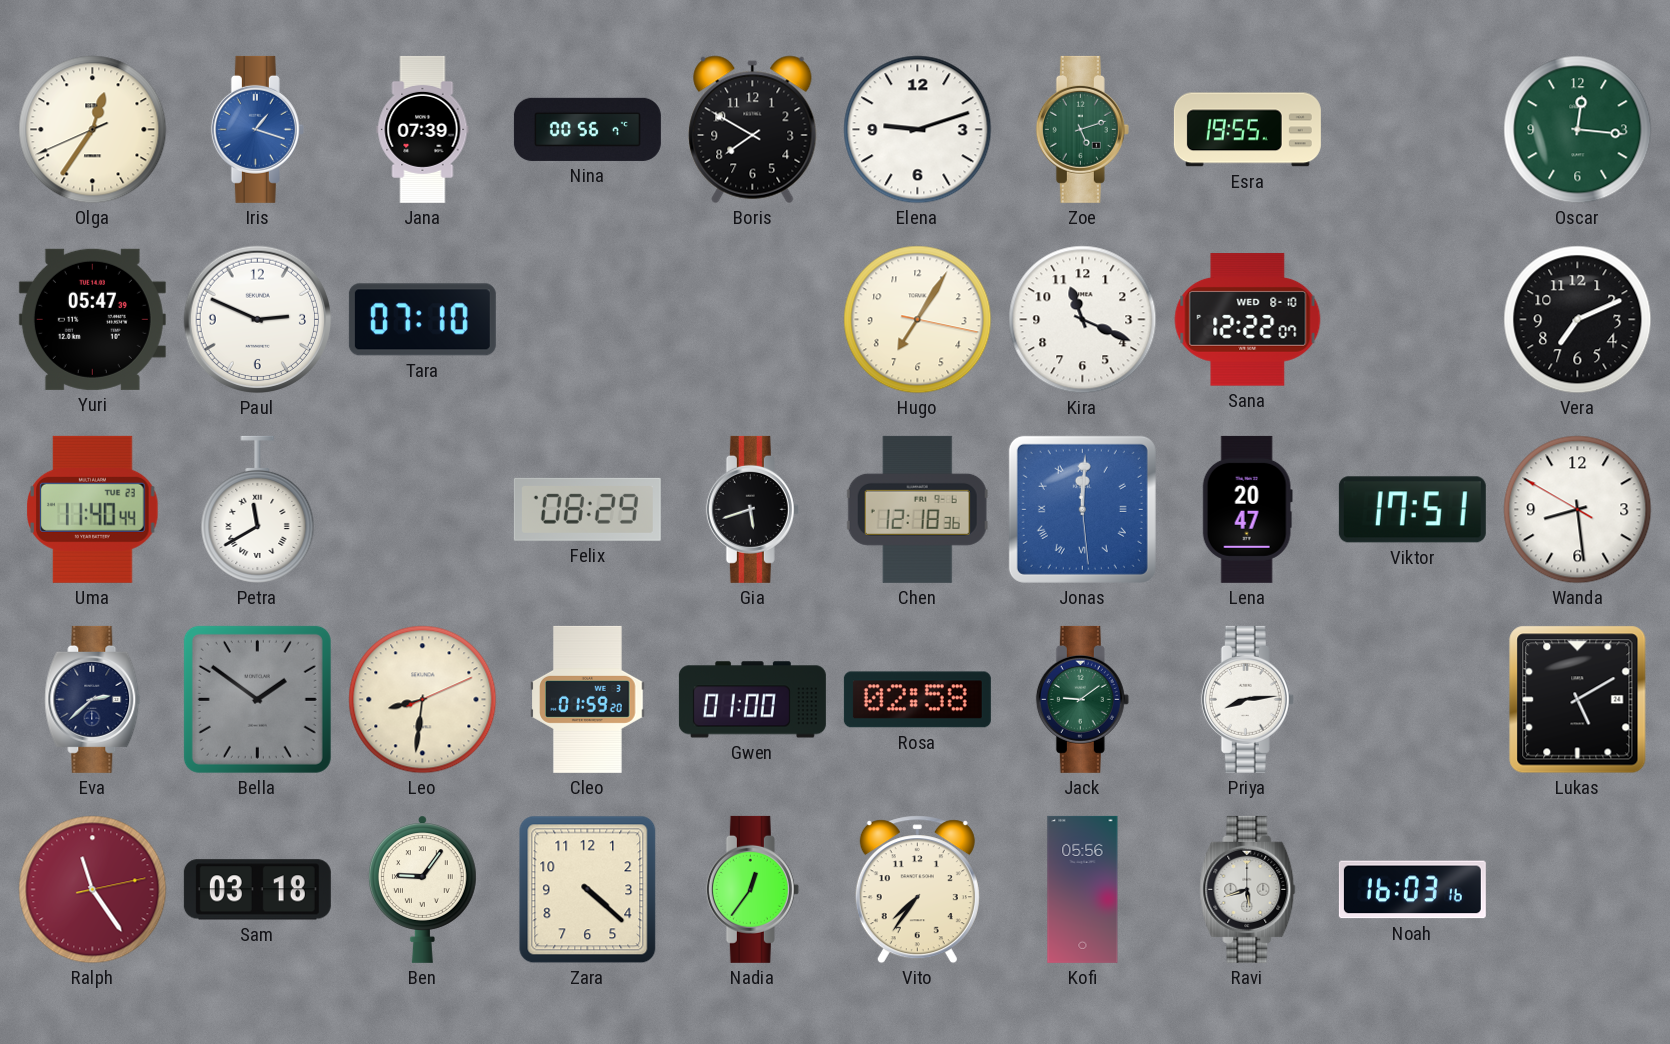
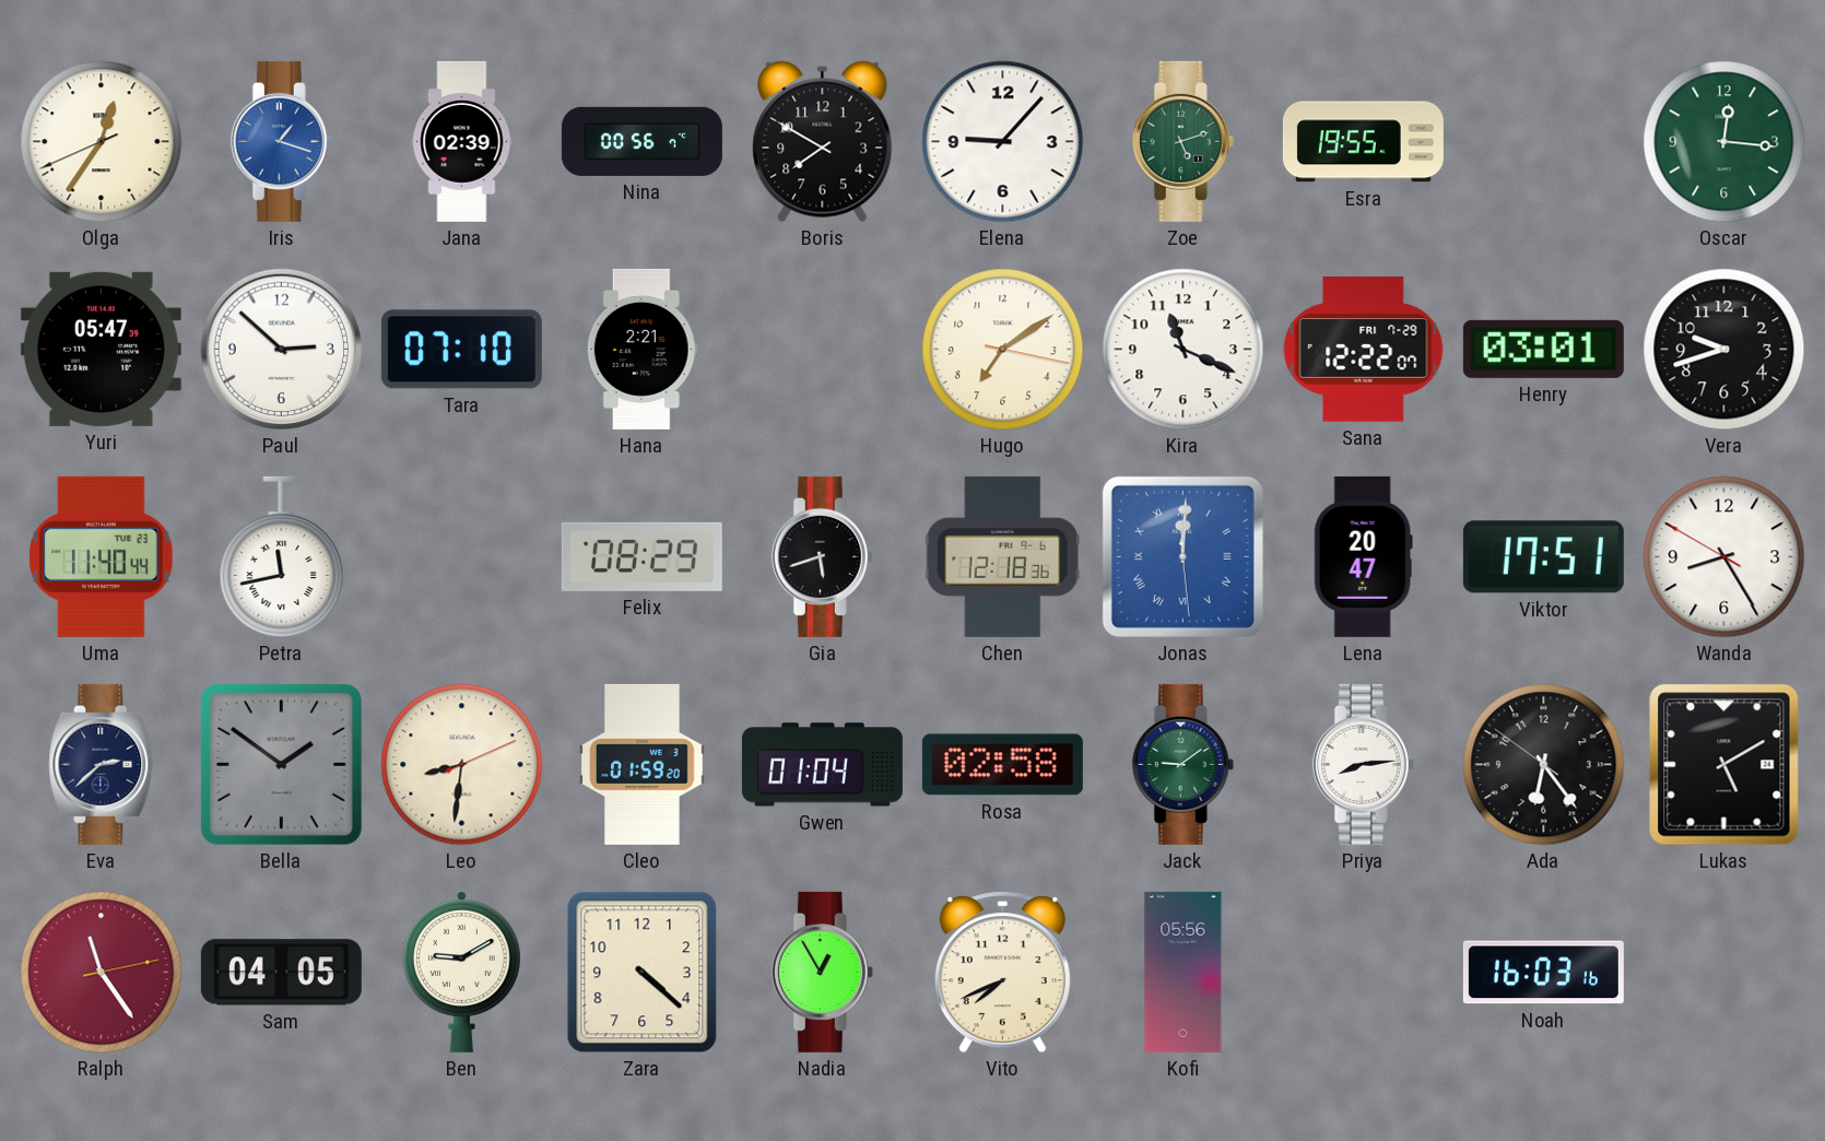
Jana: 07:39 -> 02:39 (462, 141)
Elena: 9:12 -> 9:07 (1003, 142)
Paul: 2:49 -> 2:52 (282, 350)
Hana: none -> 2:21 (641, 349)
Hugo: 7:05 -> 7:09 (1003, 350)
Sana date: WED 8-10 -> FRI 7-29 (1364, 350)
Henry: none -> 03:01 (1543, 349)
Vera: 7:11 -> 9:42 (1724, 350)
Petra: 11:40 -> 11:43 (282, 556)
Wanda: 8:28 -> 8:24 (1724, 557)
Gwen: 01:00 -> 01:04 (822, 765)
Ada: none -> 6:23 (1544, 765)
Sam: 03:18 -> 04:05 (281, 973)
Ben: 9:06 -> 9:10 (461, 972)
Nadia: 12:36 -> 12:55 (822, 972)
Vito: 7:36 -> 7:41 (1002, 973)
Ravi: 5:42 -> none (1248, 889)
